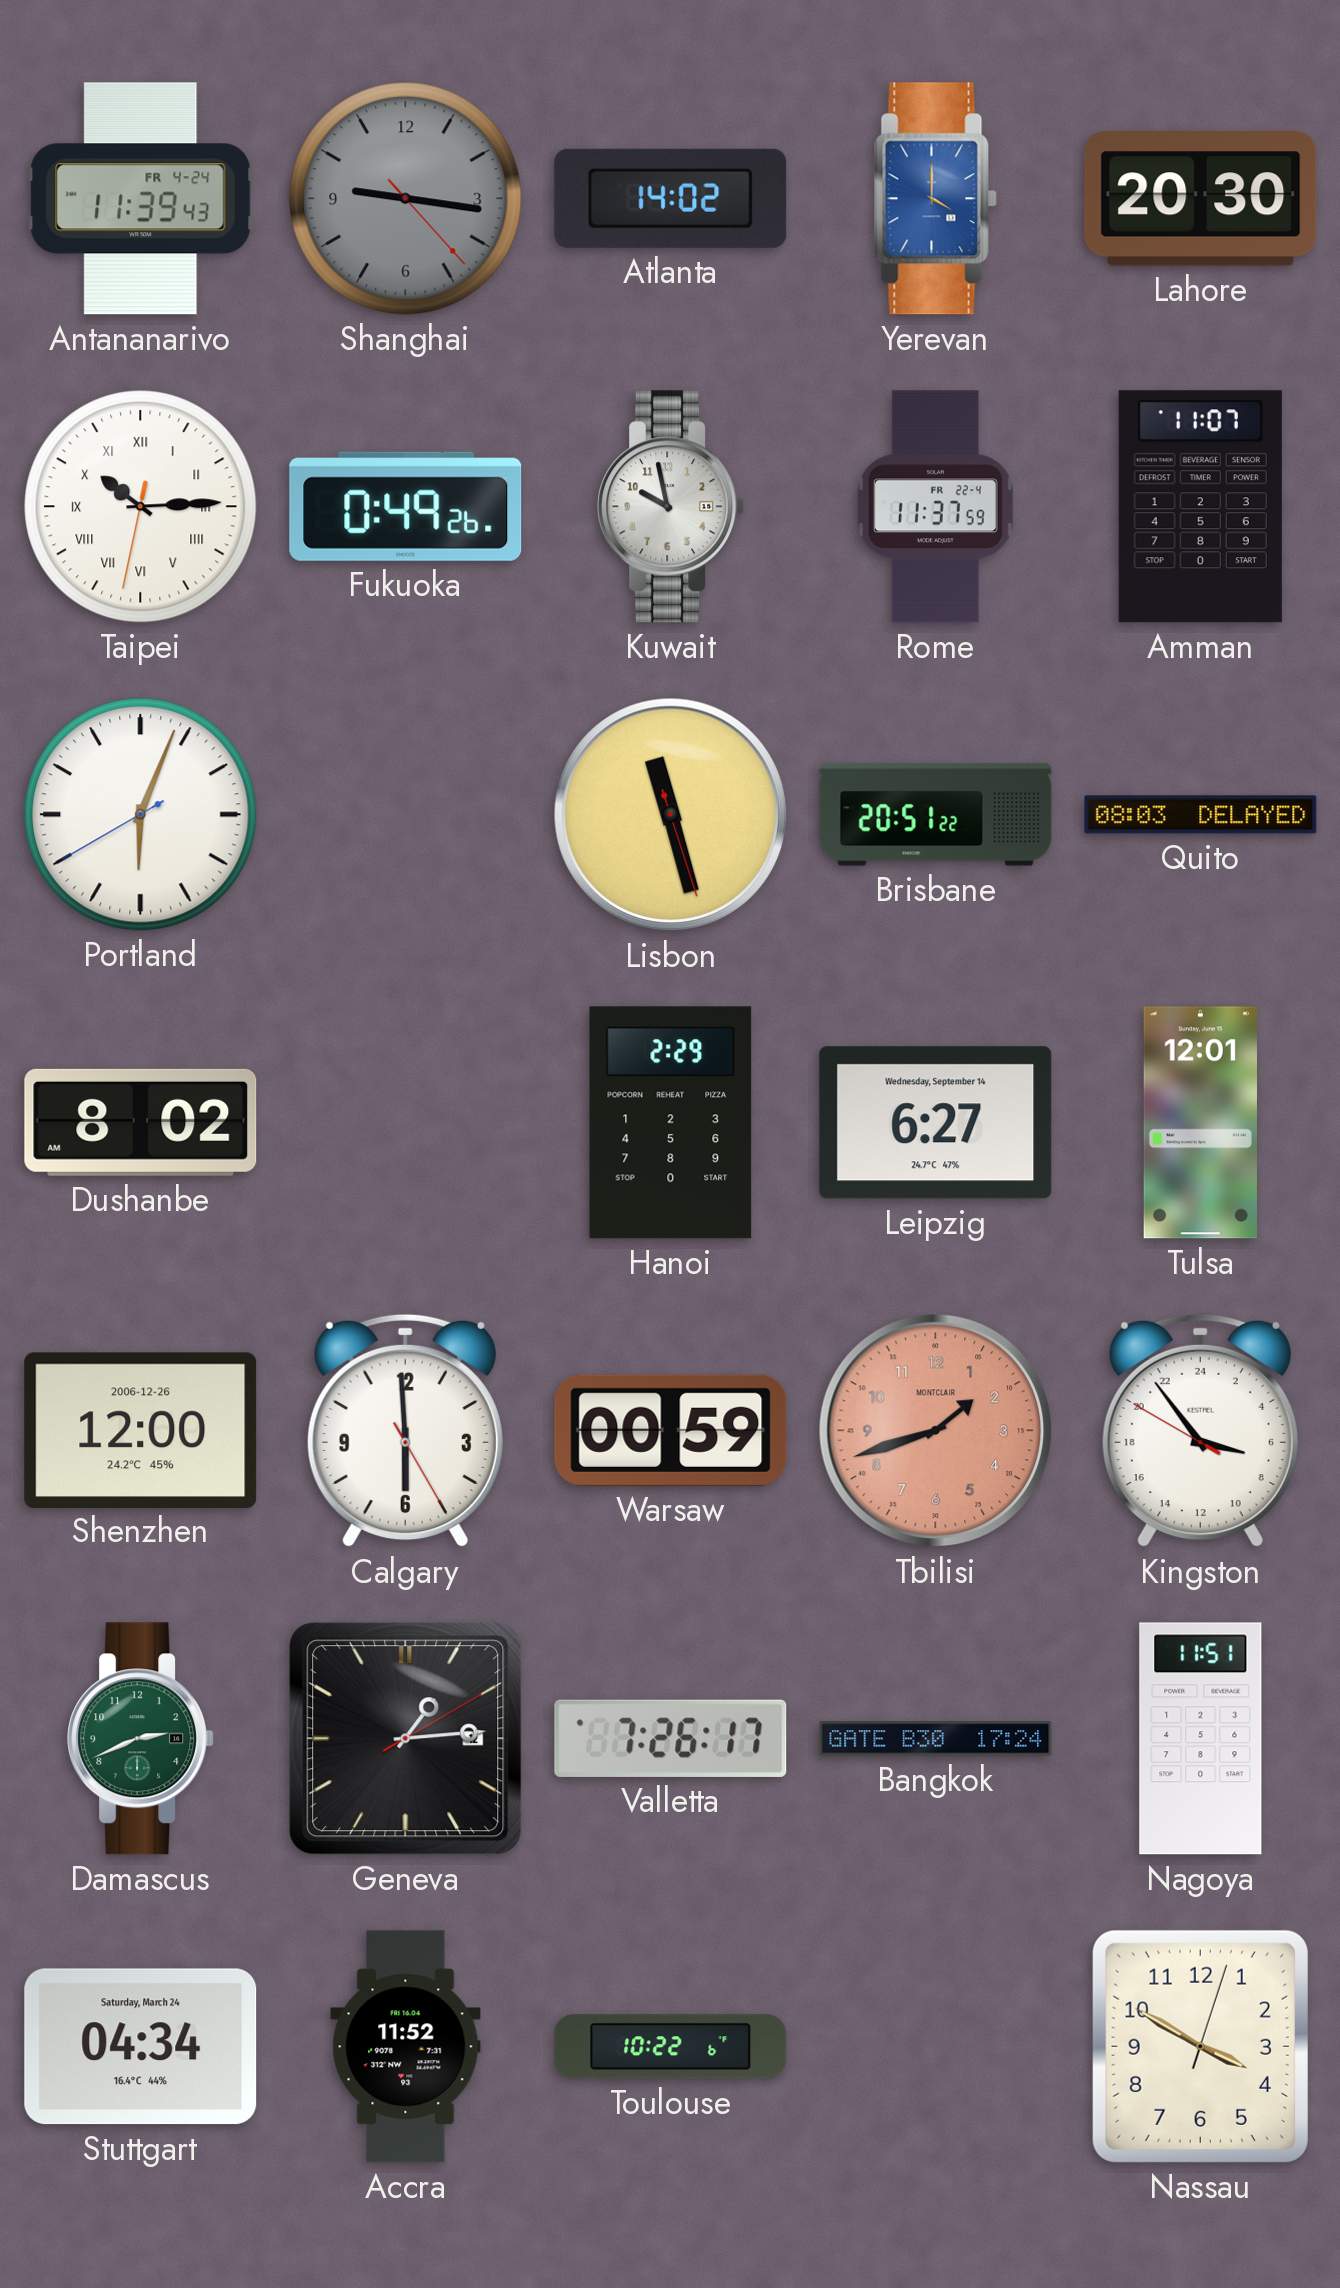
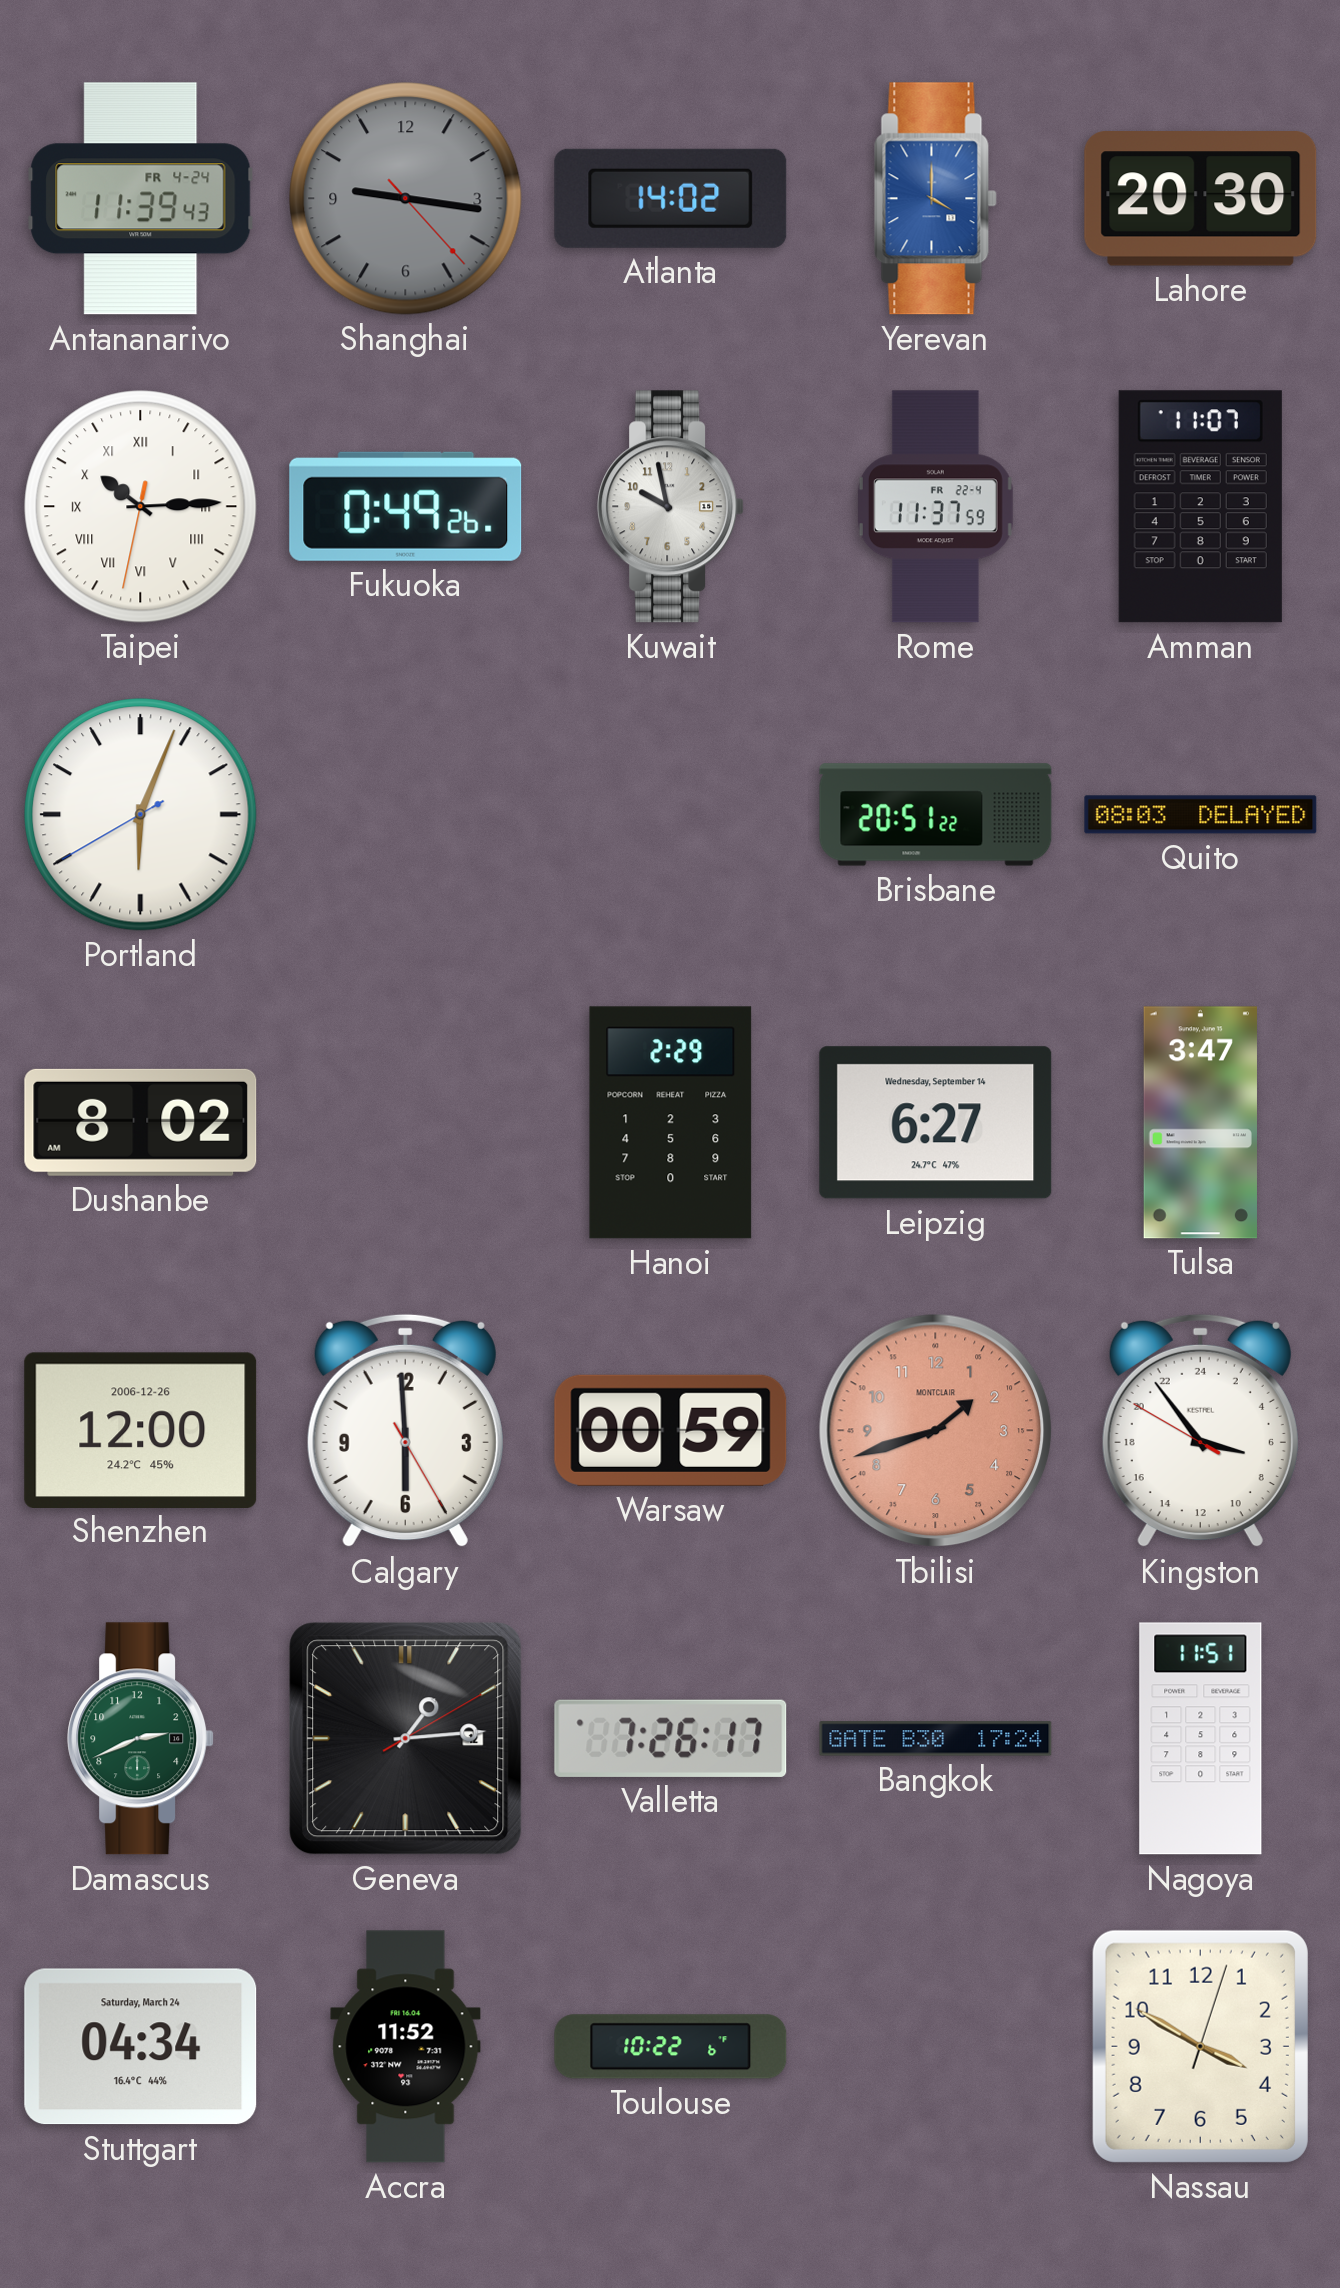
Lisbon: 11:27 -> none (671, 815)
Tulsa: 12:01 -> 3:47 (1200, 1123)
